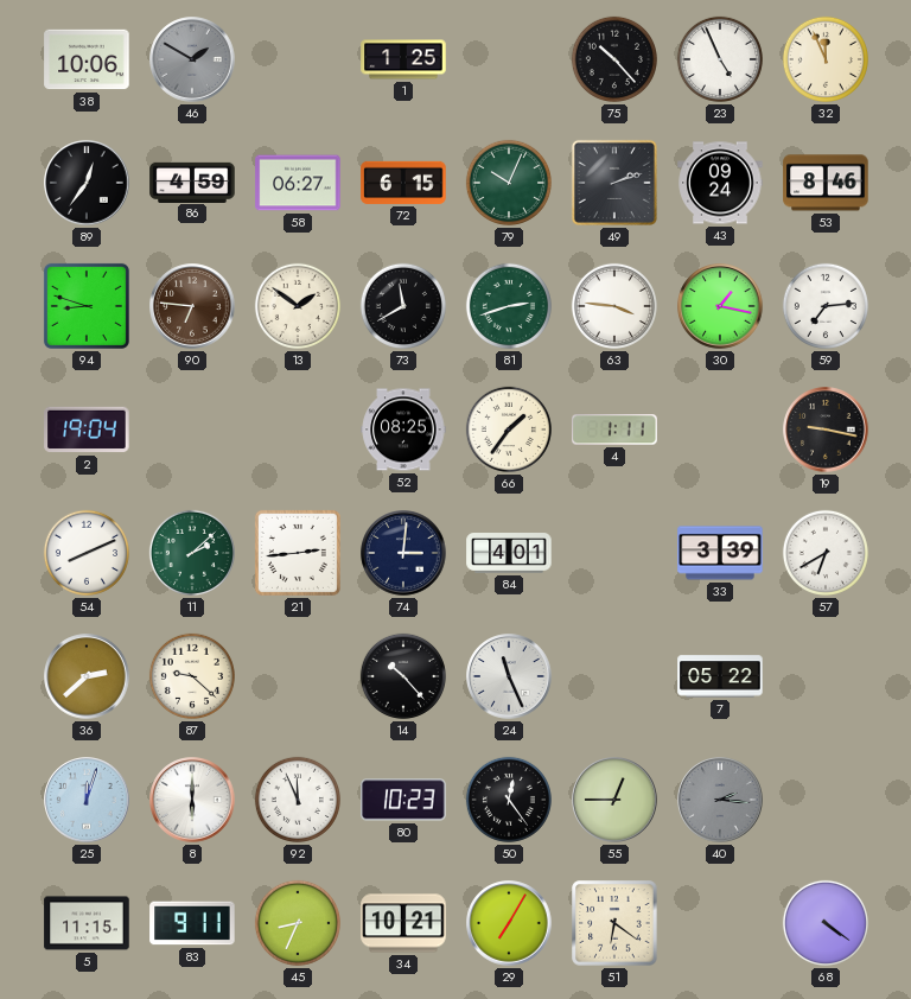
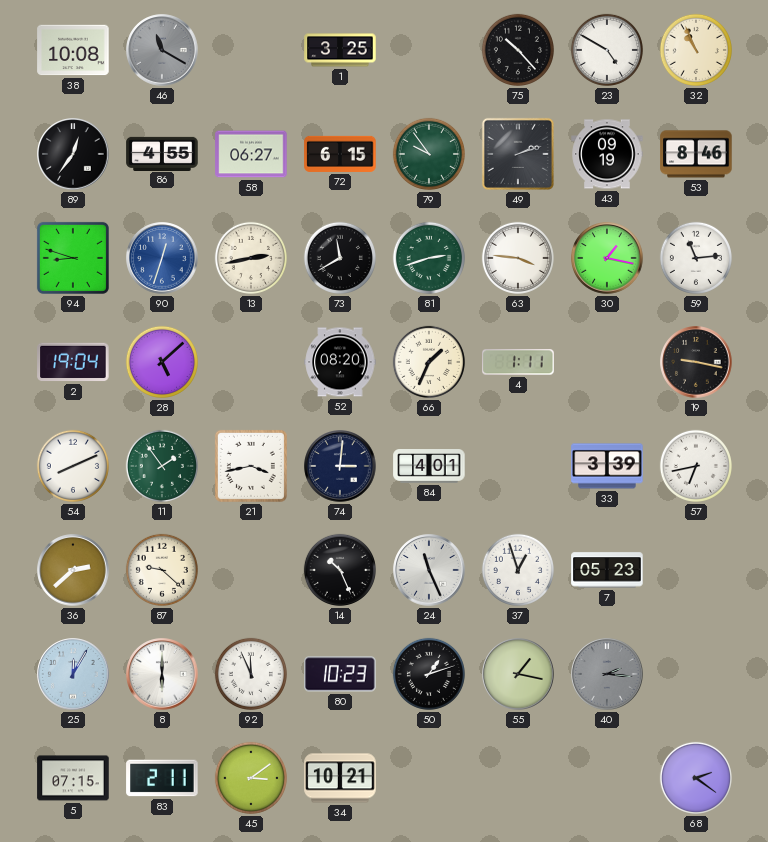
38: 10:06 -> 10:08 (73, 50)
46: 1:50 -> 11:20 (162, 50)
1: 1:25 -> 3:25 (340, 50)
23: 4:56 -> 4:50 (607, 50)
32: 11:56 -> 10:56 (696, 50)
86: 4:59 -> 4:55 (162, 153)
79: 10:04 -> 9:54 (429, 154)
43: 09:24 -> 09:19 (607, 154)
90: 6:46 -> 12:33 (162, 258)
90 dial: brown -> blue (162, 258)
13: 1:51 -> 2:43 (251, 258)
59: 7:14 -> 11:14 (696, 258)
28: none -> 5:08 (162, 362)
52: 08:25 -> 08:20 (340, 362)
66: 1:36 -> 1:34 (429, 362)
11: 2:08 -> 1:54 (162, 466)
21: 2:44 -> 3:43 (251, 466)
57: 6:40 -> 6:43 (696, 466)
14: 10:23 -> 10:26 (340, 570)
37: none -> 12:57 (518, 570)
7: 05:22 -> 05:23 (607, 570)
25: 12:03 -> 12:05 (73, 674)
50: 12:24 -> 1:12 (429, 674)
55: 12:45 -> 1:17 (518, 674)
5: 11:15 -> 07:15 (73, 778)
83: 9:11 -> 2:11 (162, 778)
45: 8:34 -> 3:09 (251, 778)
29: 7:05 -> none (509, 923)
51: 6:21 -> none (614, 923)
68: 4:21 -> 2:21 (696, 778)
